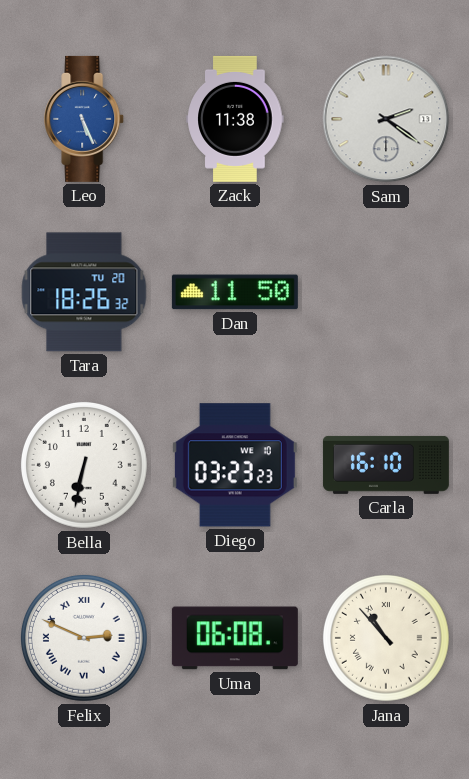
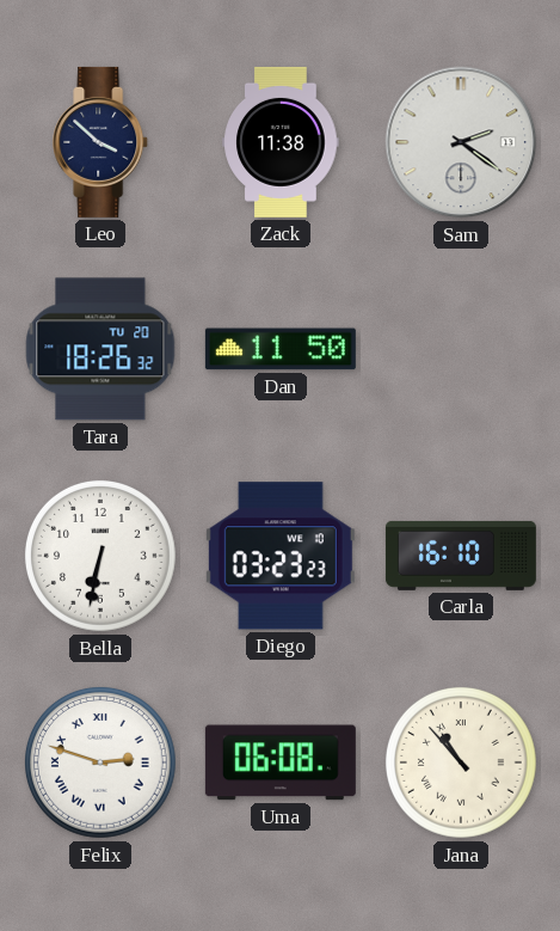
Leo: 5:26 -> 3:52 (101, 142)
Leo dial: blue -> navy (101, 142)
Felix: 2:49 -> 2:48 (100, 762)
